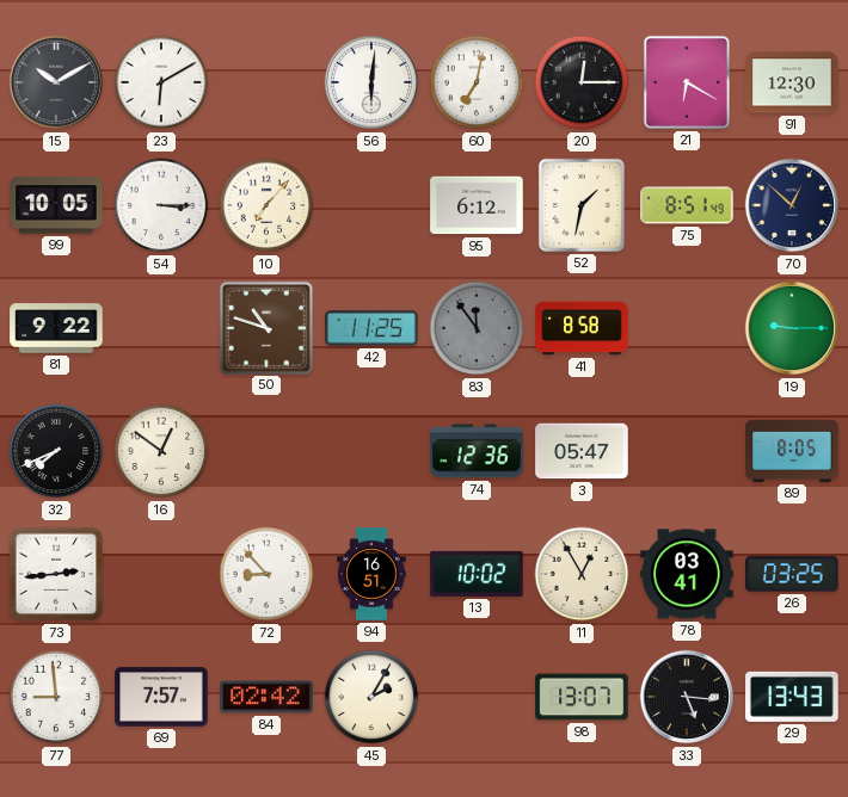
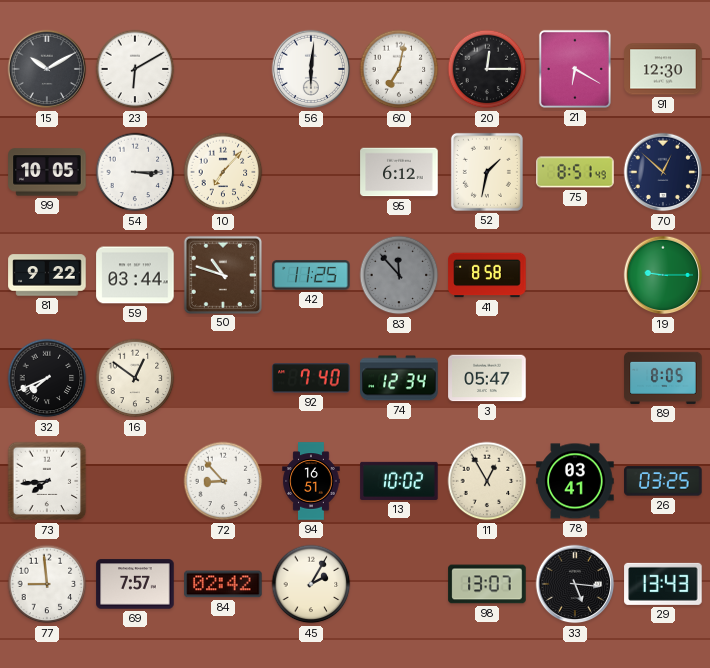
59: none -> 03:44 (135, 275)
83: 11:54 -> 11:53 (399, 275)
92: none -> 7:40 (311, 378)
74: 12:36 -> 12:34 (399, 378)
73: 2:44 -> 7:44 (47, 481)
